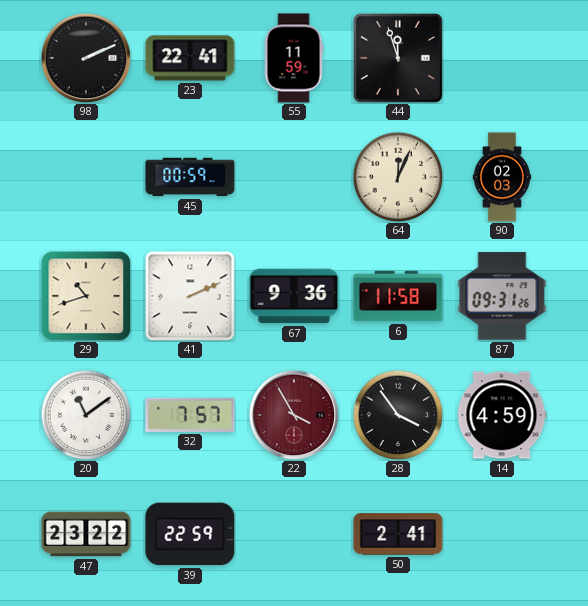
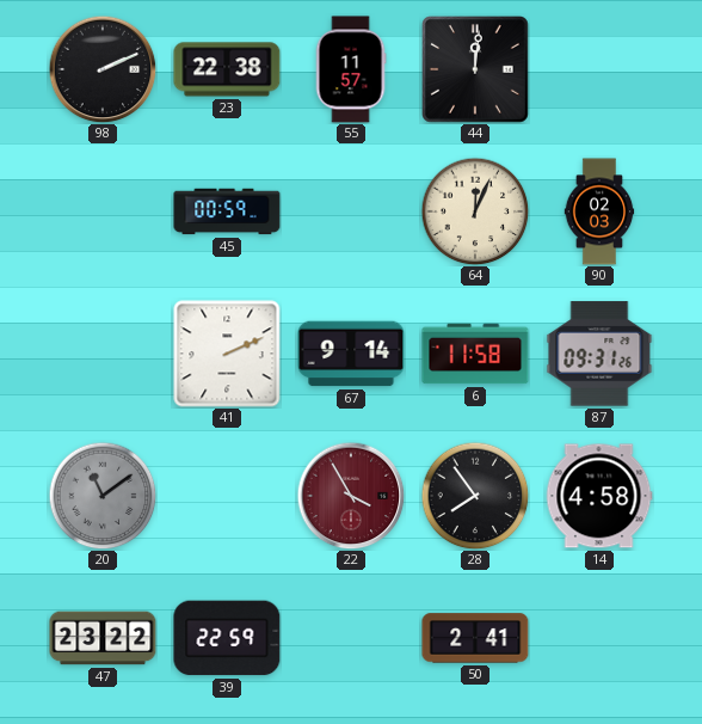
23: 22:41 -> 22:38 (227, 69)
55: 11:59 -> 11:57 (351, 69)
44: 11:57 -> 12:01 (476, 70)
29: 10:42 -> none (86, 296)
67: 9:36 -> 9:14 (351, 354)
20 dial: white -> grey (103, 496)
32: 7:57 -> none (190, 415)
28: 3:54 -> 7:54 (475, 496)
14: 4:59 -> 4:58 (599, 496)
